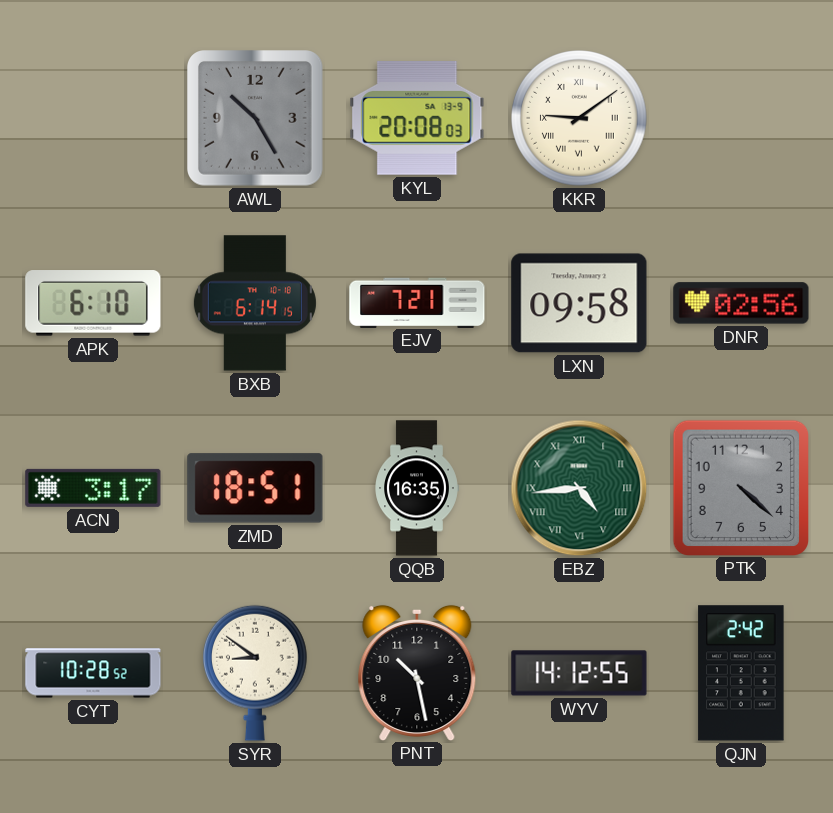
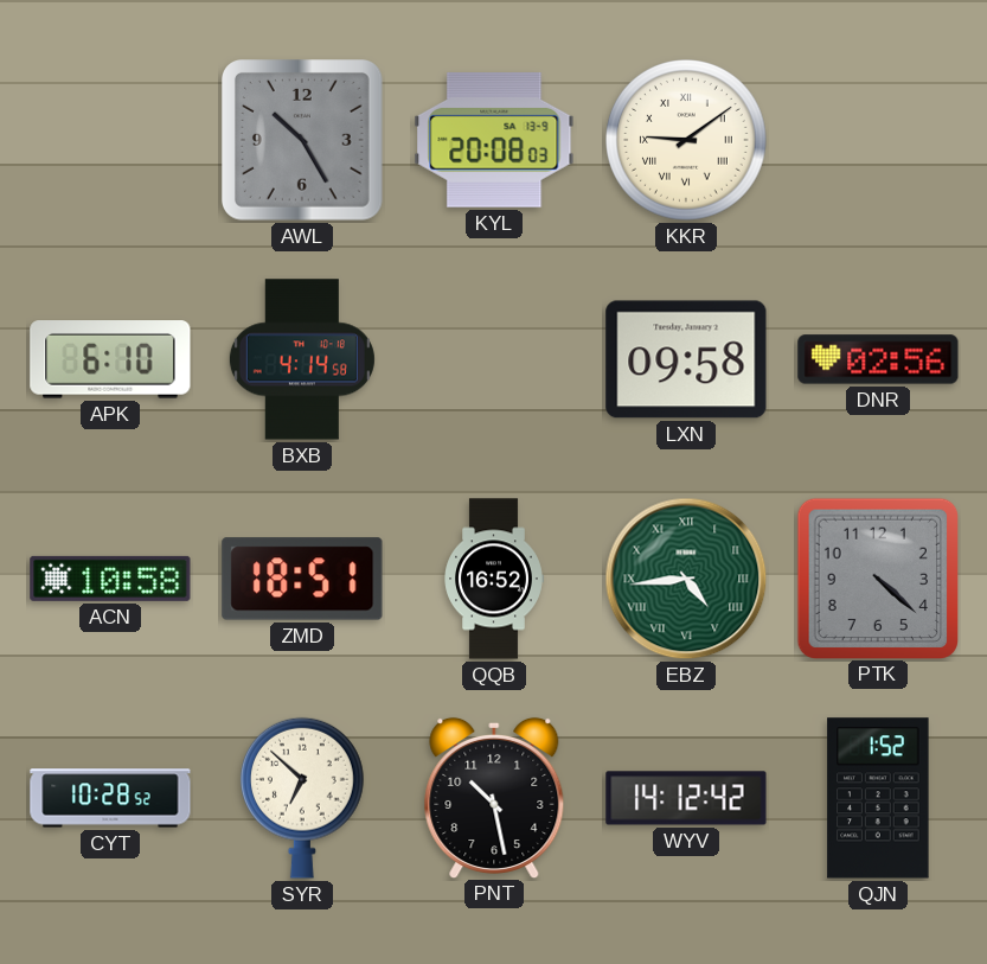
BXB: 6:14 -> 4:14 (302, 359)
EJV: 7:21 -> none (417, 302)
ACN: 3:17 -> 10:58 (110, 579)
QQB: 16:35 -> 16:52 (494, 579)
SYR: 8:51 -> 6:52 (302, 798)
WYV: 14:12:55 -> 14:12:42 (686, 798)
QJN: 2:42 -> 1:52 (878, 798)
